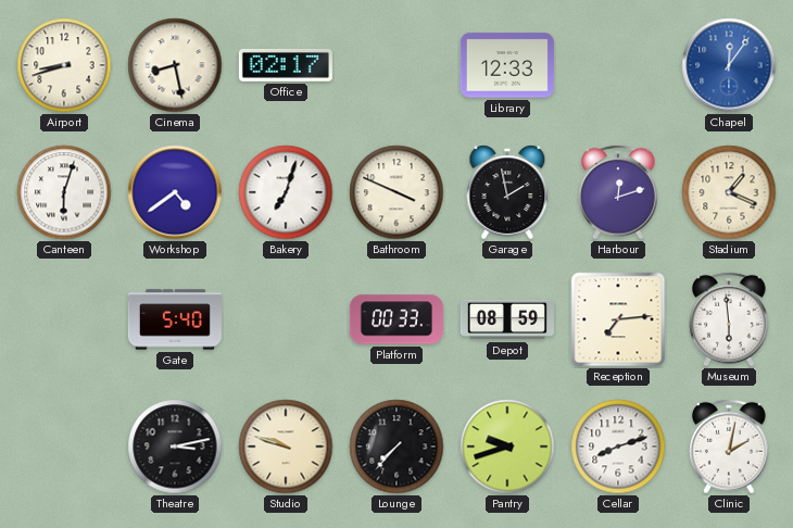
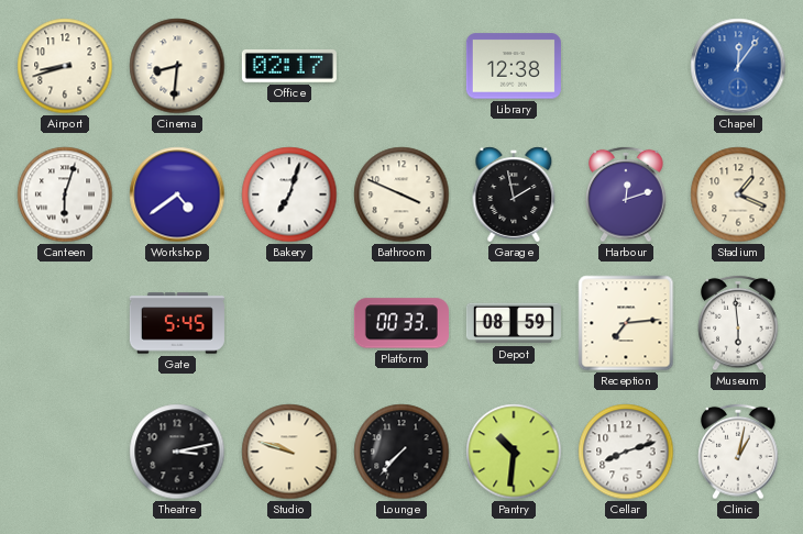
Cinema: 8:28 -> 8:31 (177, 66)
Library: 12:33 -> 12:38 (514, 66)
Gate: 5:40 -> 5:45 (177, 323)
Pantry: 9:42 -> 10:31 (514, 452)
Clinic: 2:02 -> 1:02 (738, 452)
